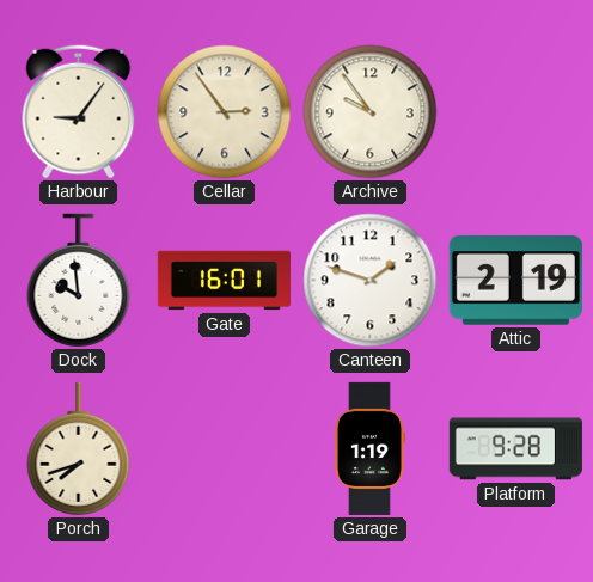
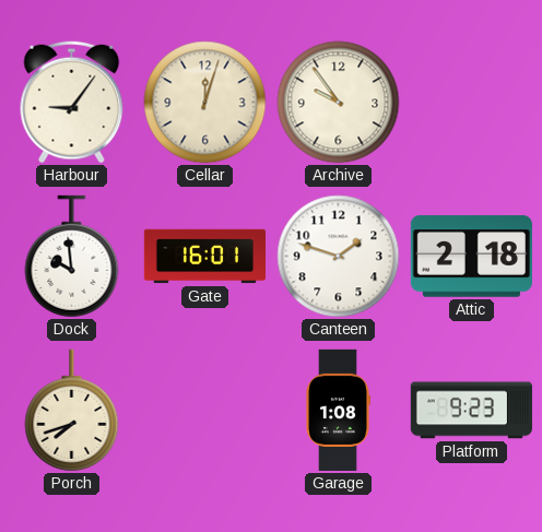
Cellar: 2:54 -> 12:03 (205, 103)
Attic: 2:19 -> 2:18 (471, 257)
Garage: 1:19 -> 1:08 (338, 410)
Platform: 9:28 -> 9:23 (471, 411)
